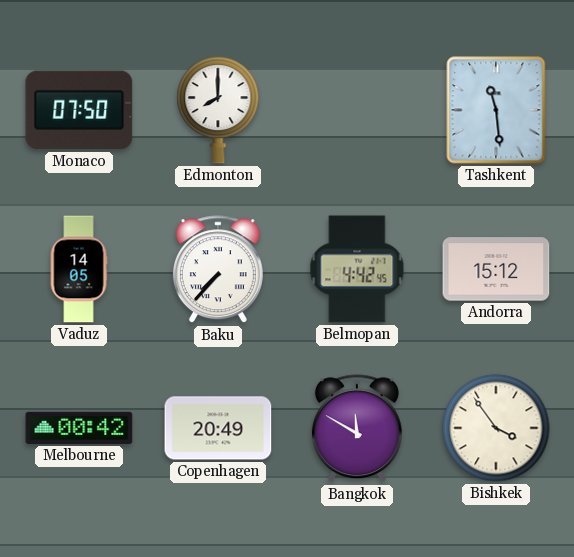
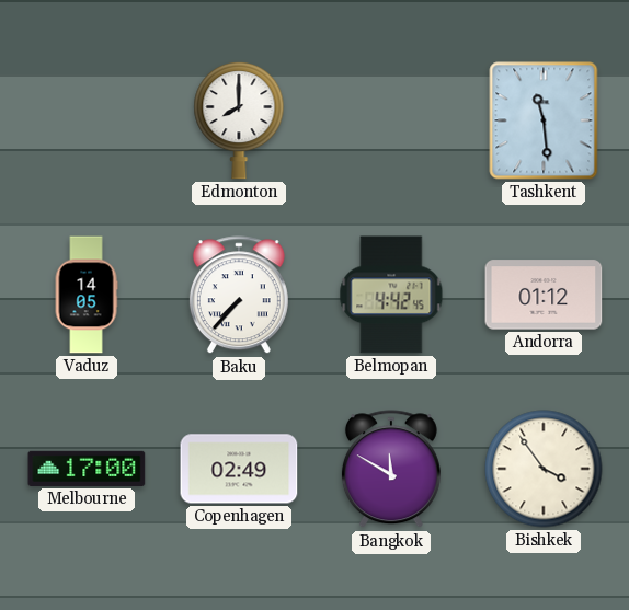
Monaco: 07:50 -> none (79, 110)
Andorra: 15:12 -> 01:12 (544, 295)
Melbourne: 00:42 -> 17:00 (87, 469)
Copenhagen: 20:49 -> 02:49 (239, 469)
